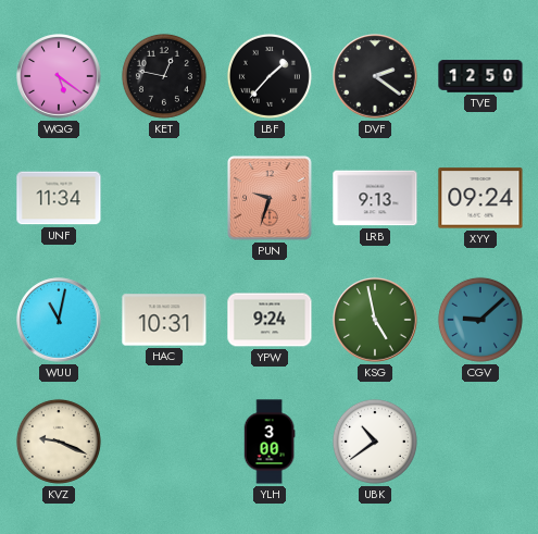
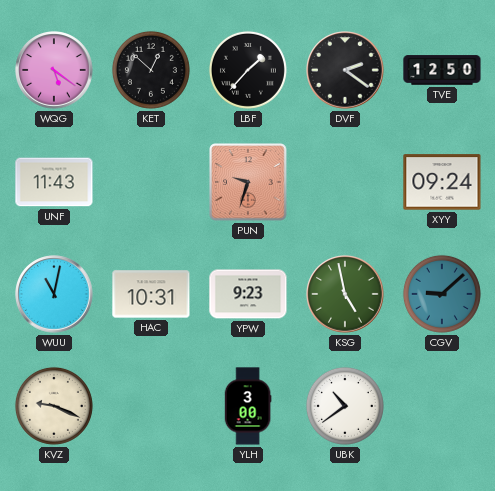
KET: 12:47 -> 12:52 (151, 70)
UNF: 11:34 -> 11:43 (54, 182)
LRB: 9:13 -> none (375, 198)
YPW: 9:24 -> 9:23 (248, 294)
